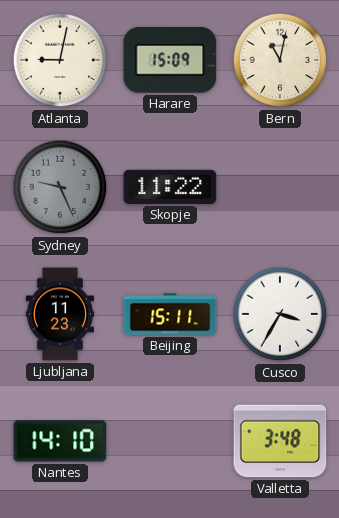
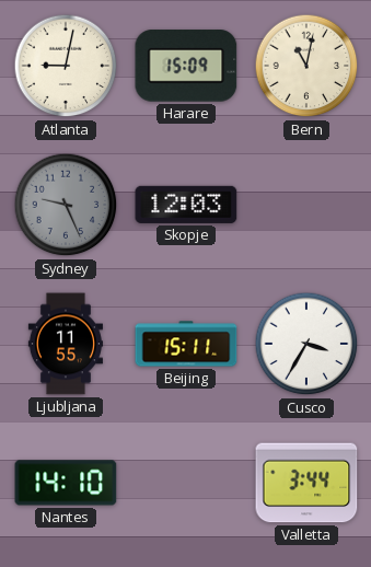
Skopje: 11:22 -> 12:03 (186, 205)
Ljubljana: 11:23 -> 11:55 (66, 344)
Valletta: 3:48 -> 3:44 (306, 483)
